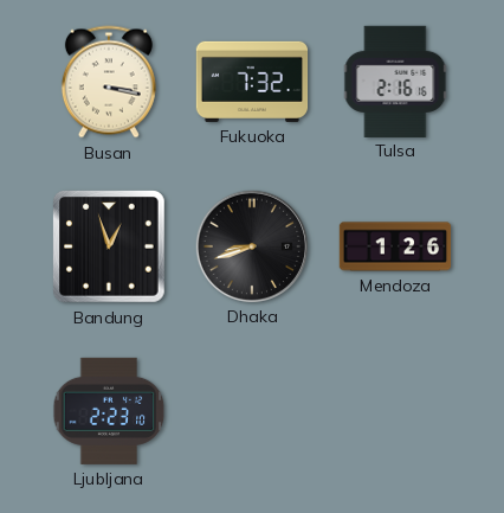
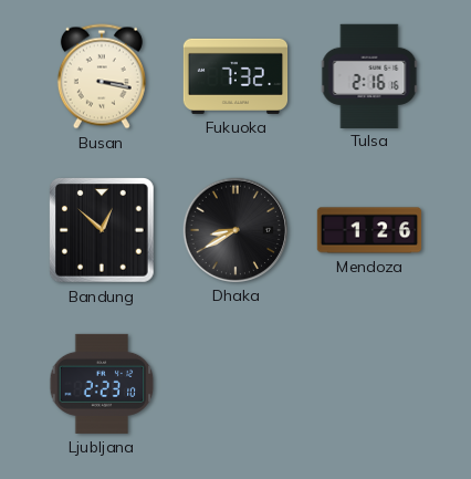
Bandung: 12:57 -> 12:52 (103, 231)
Dhaka: 8:42 -> 8:40 (234, 229)
